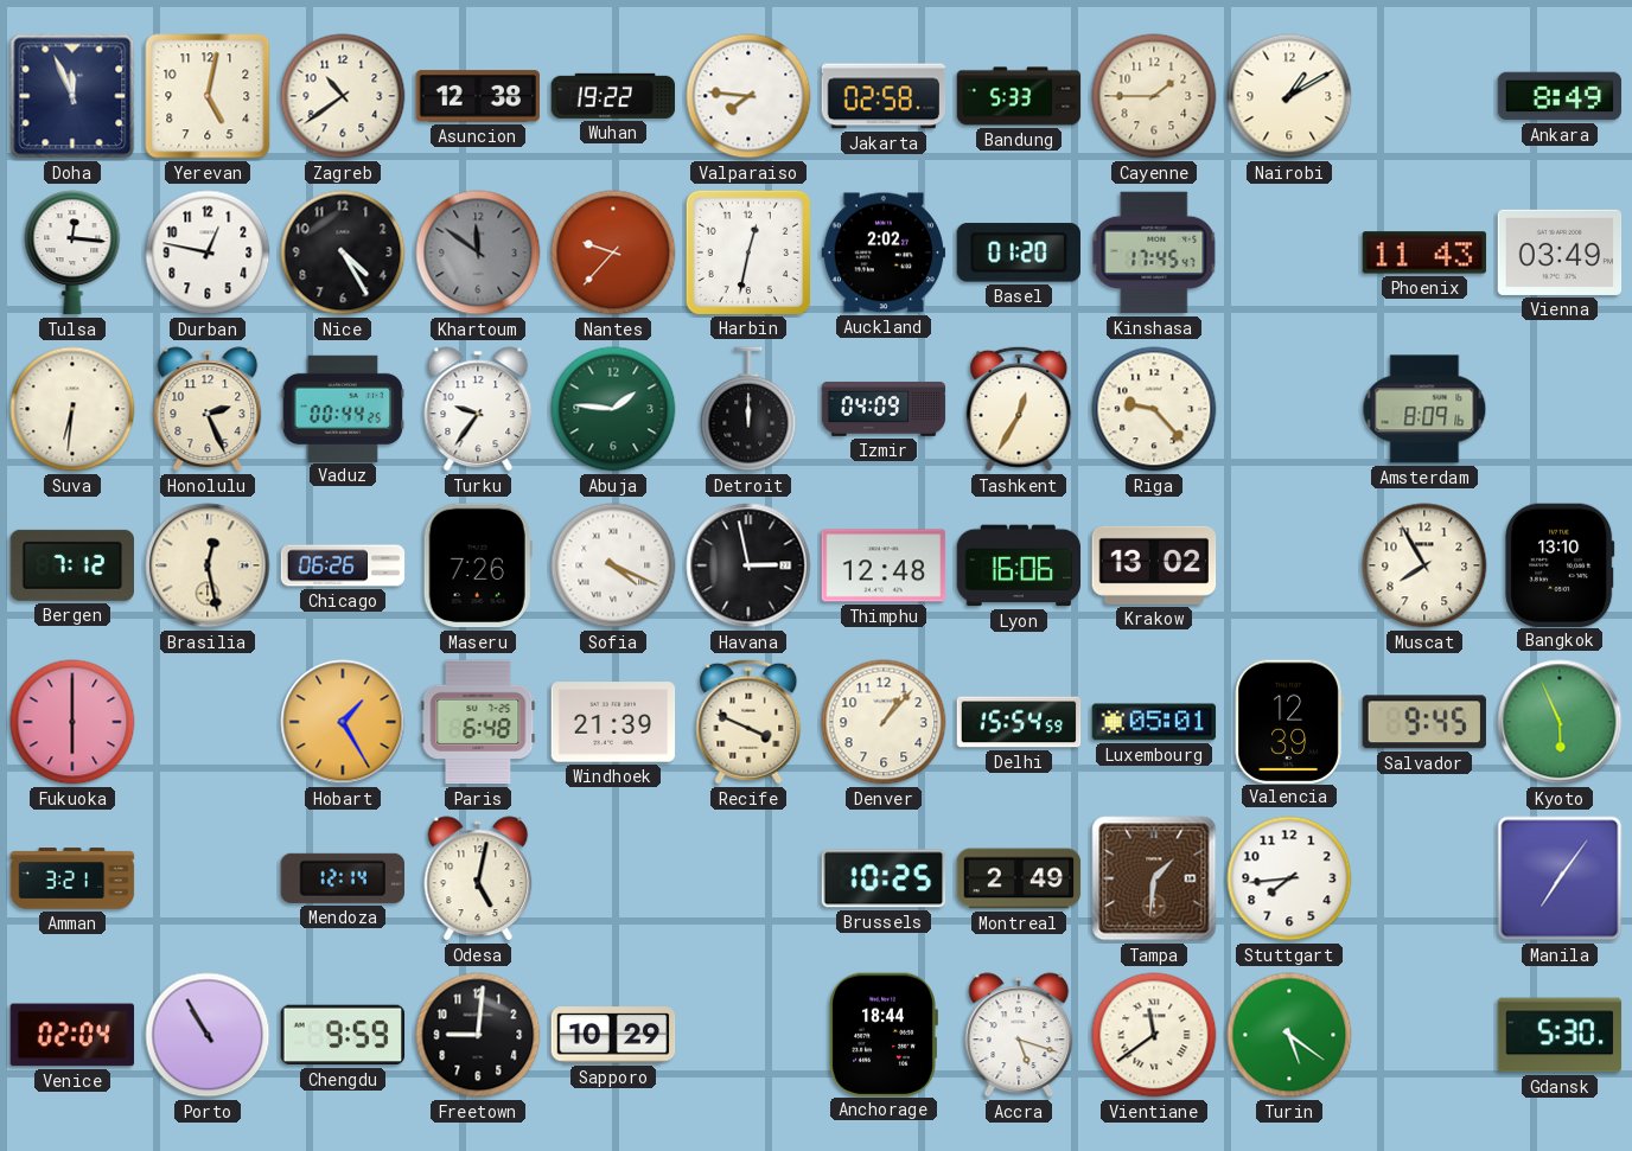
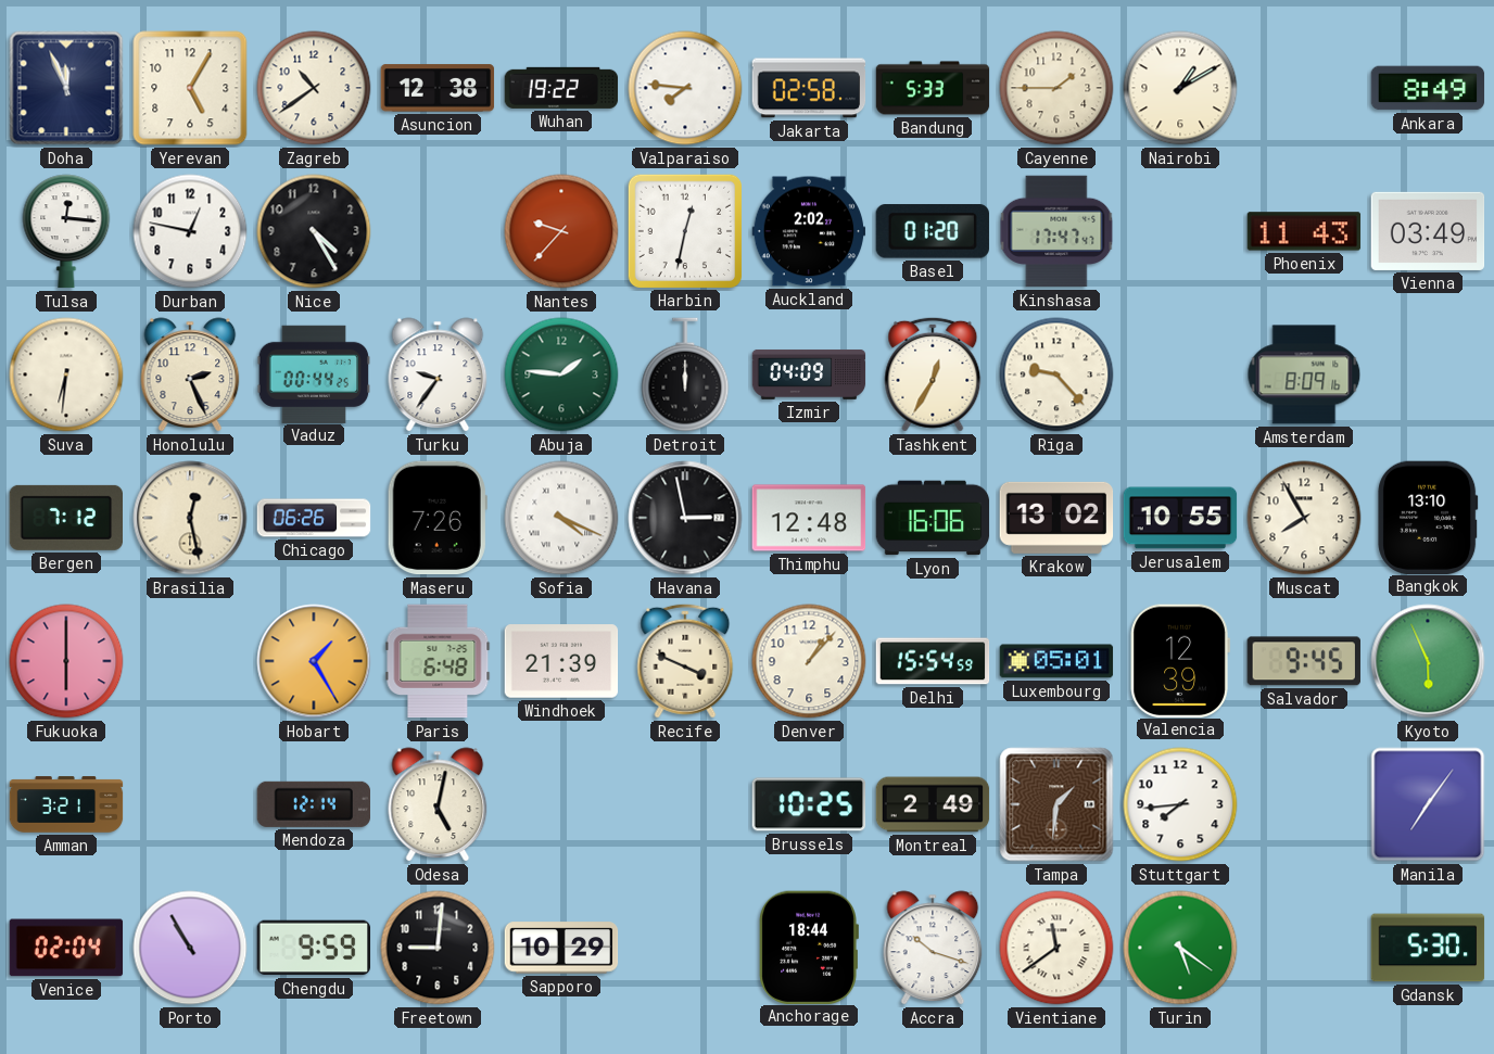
Yerevan: 5:02 -> 5:05 (190, 88)
Khartoum: 11:51 -> none (478, 252)
Kinshasa: 17:45 -> 17:47 (1056, 231)
Jerusalem: none -> 10:55 (1180, 518)
Accra: 5:18 -> 10:18 (933, 948)
